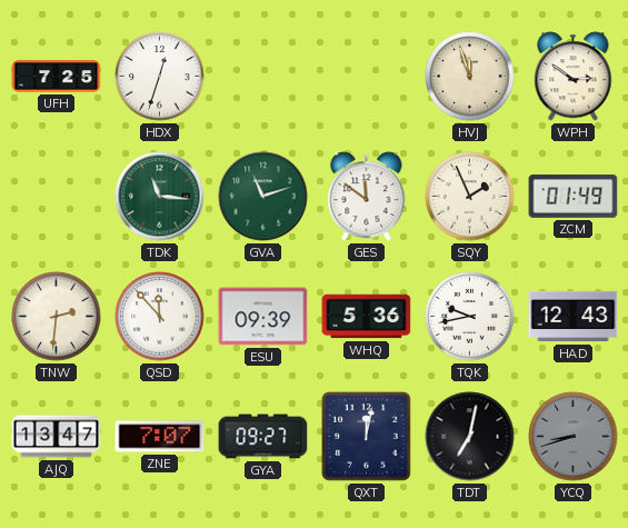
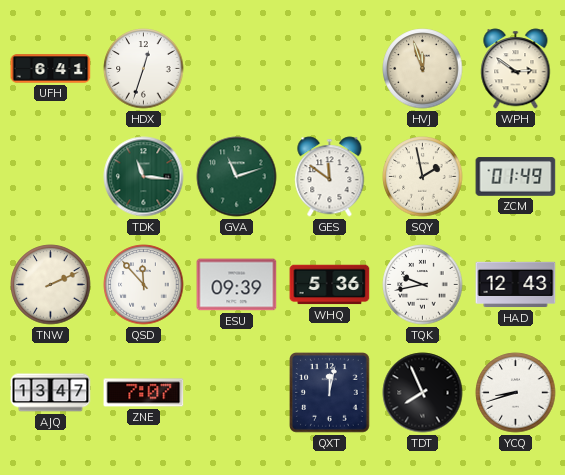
UFH: 7:25 -> 6:41 (51, 69)
SQY: 1:56 -> 1:58 (423, 177)
TNW: 2:31 -> 2:11 (51, 285)
GYA: 09:27 -> none (263, 437)
TDT: 7:02 -> 7:56 (423, 393)
YCQ dial: grey -> white (516, 393)
